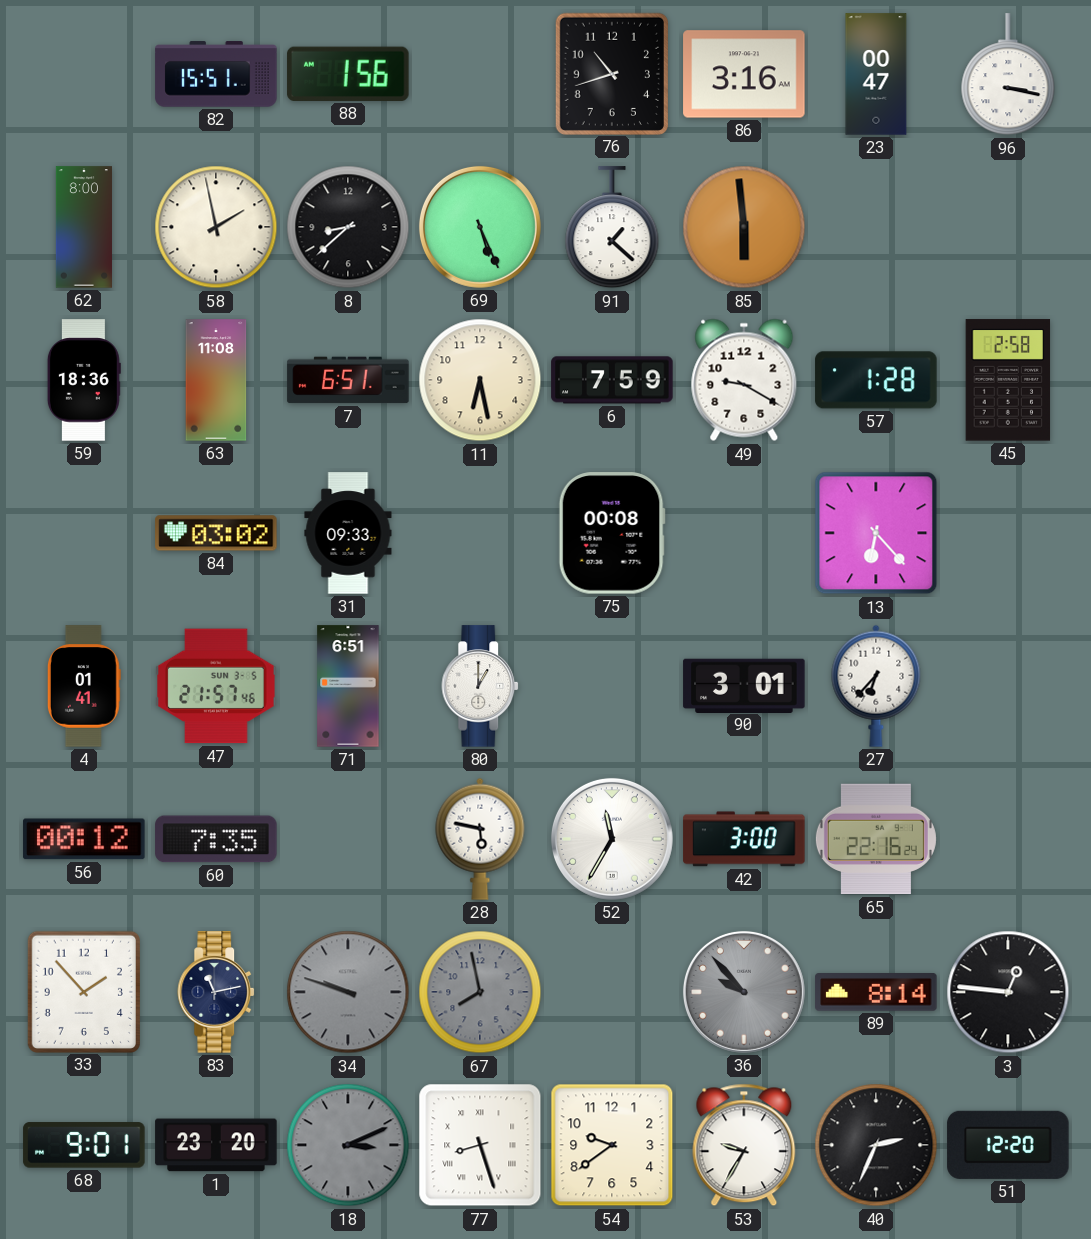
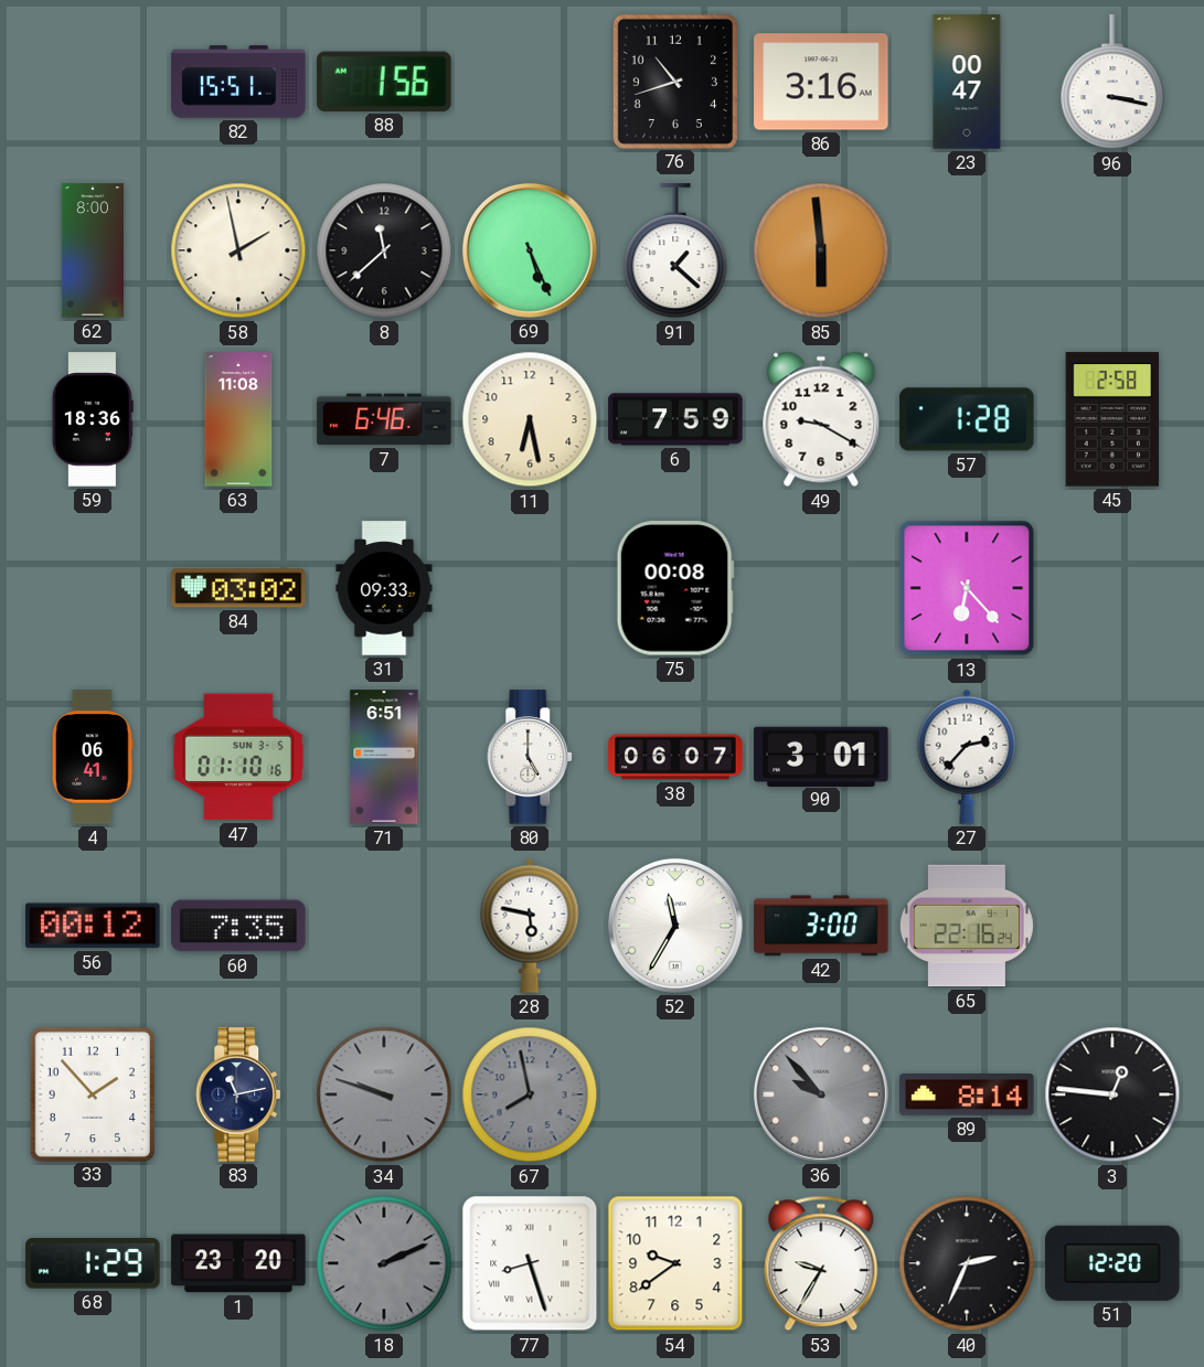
8: 8:38 -> 11:38 (384, 250)
7: 6:51 -> 6:46 (384, 419)
4: 01:41 -> 06:41 (93, 757)
47: 21:57 -> 01:10 (238, 757)
80: 1:00 -> 5:00 (531, 757)
38: none -> 06:07 (675, 757)
27: 6:37 -> 2:37 (967, 757)
68: 9:01 -> 1:29 (93, 1263)
18: 3:11 -> 2:11 (384, 1263)
